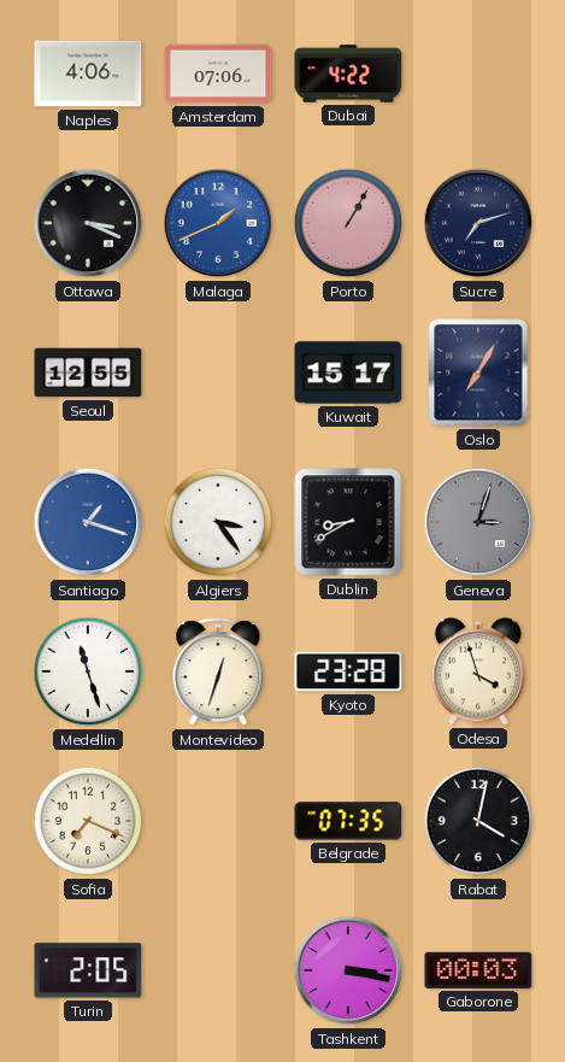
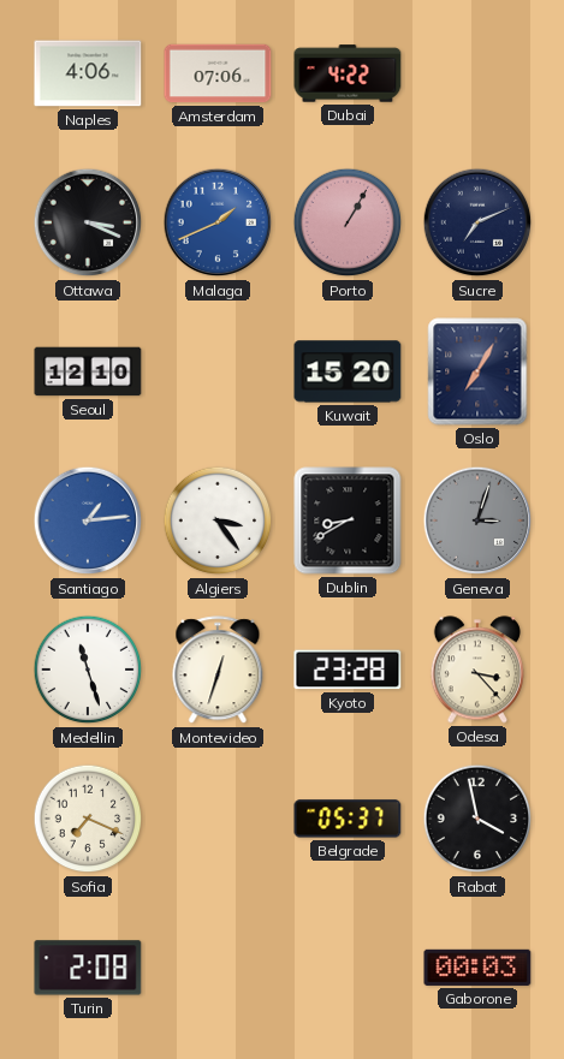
Sucre: 7:12 -> 7:11 (477, 222)
Seoul: 12:55 -> 12:10 (88, 371)
Kuwait: 15:17 -> 15:20 (348, 371)
Santiago: 1:18 -> 1:14 (88, 520)
Odesa: 3:57 -> 3:23 (477, 670)
Belgrade: 07:35 -> 05:37 (348, 819)
Rabat: 4:02 -> 3:58 (477, 819)
Turin: 2:05 -> 2:08 (88, 968)
Tashkent: 3:17 -> none (348, 970)
